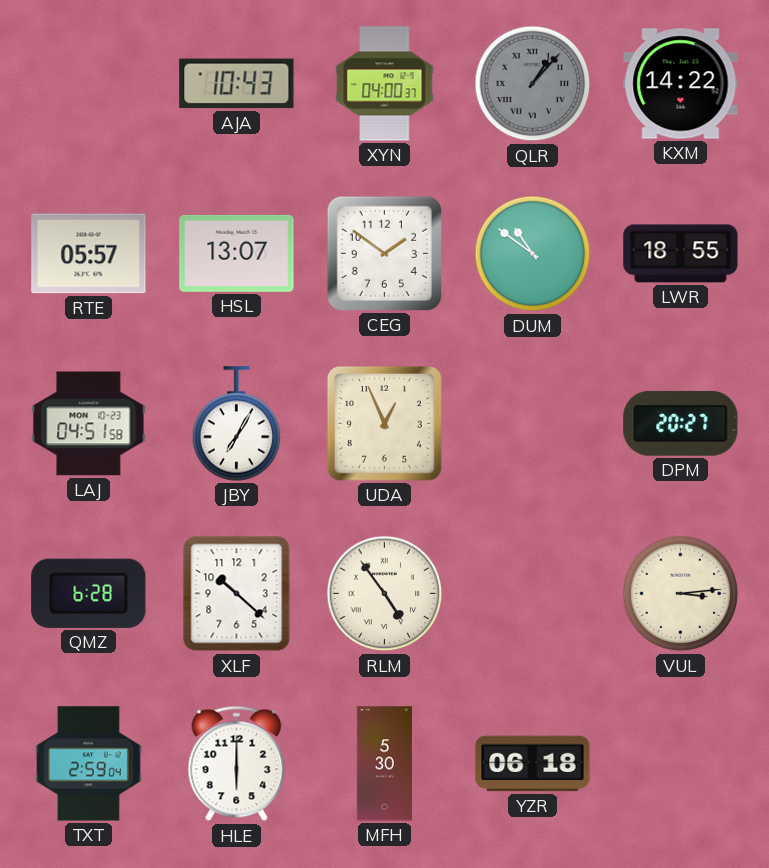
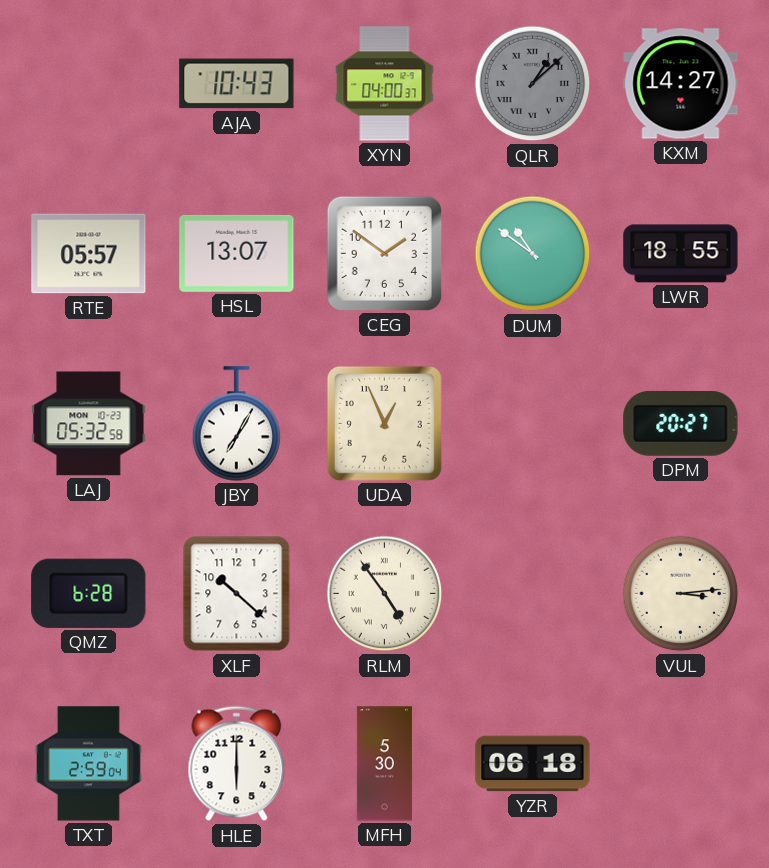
QLR: 1:07 -> 1:08 (533, 84)
KXM: 14:22 -> 14:27 (681, 84)
LAJ: 04:51 -> 05:32 (89, 424)
